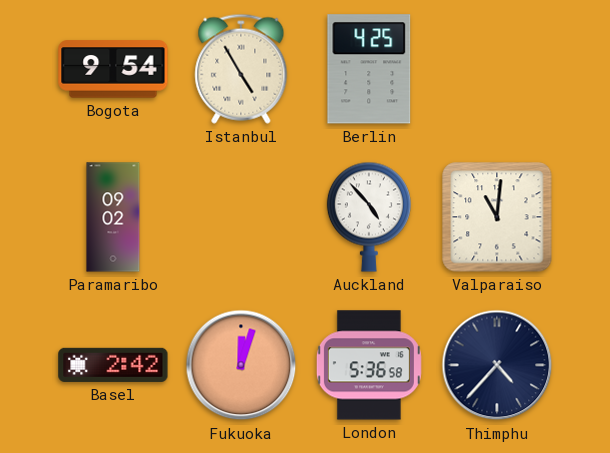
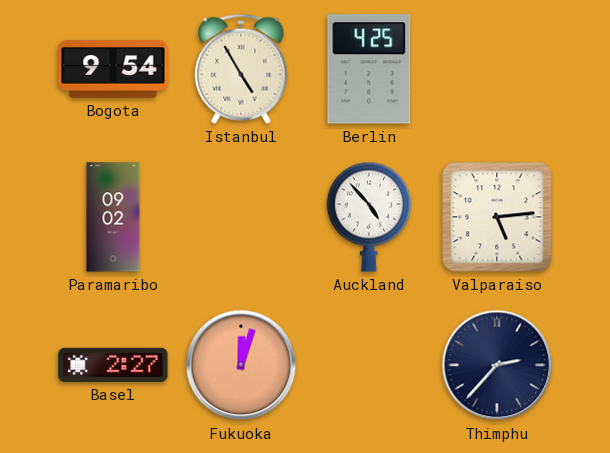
Valparaiso: 11:01 -> 5:14 (497, 217)
Basel: 2:42 -> 2:27 (113, 365)
London: 5:36 -> none (369, 365)
Thimphu: 4:37 -> 2:37 (497, 365)
